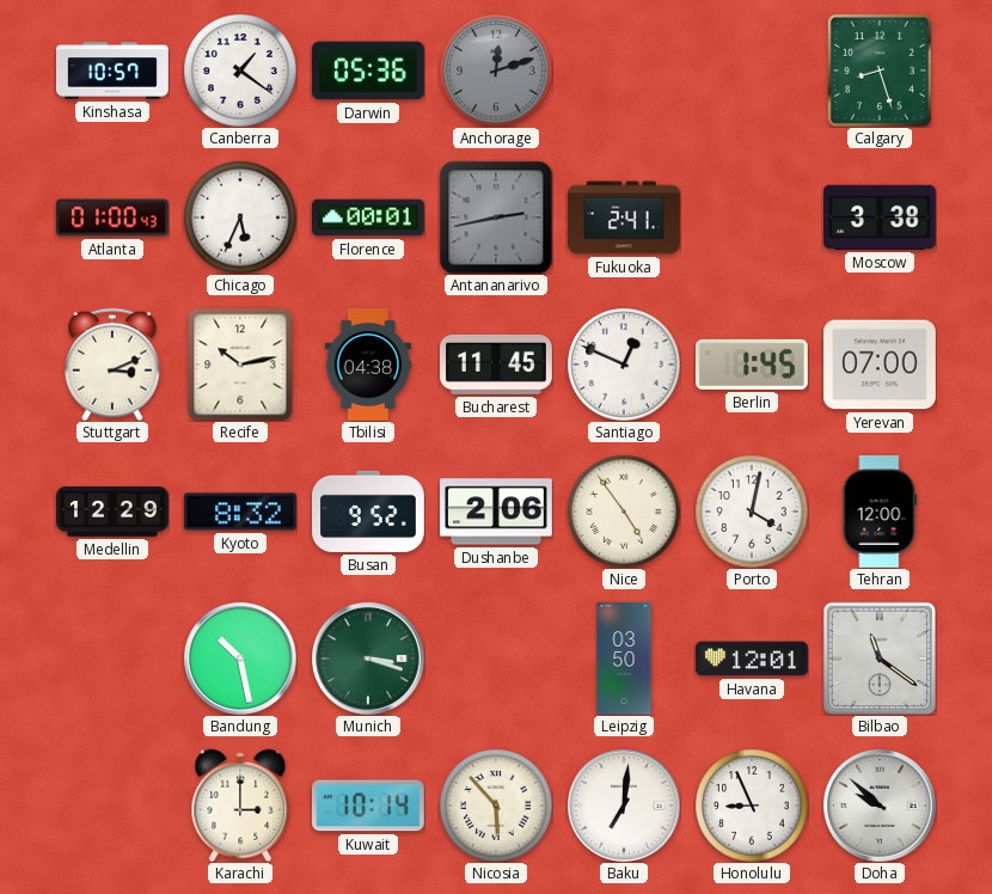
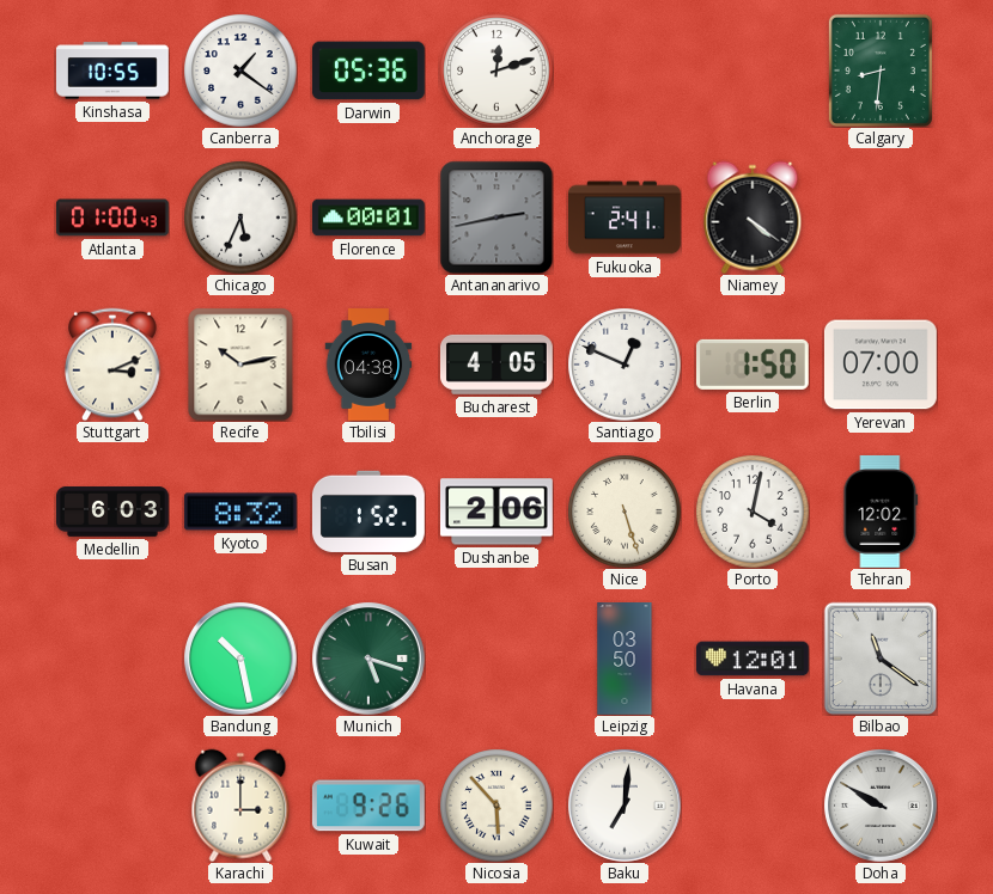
Kinshasa: 10:57 -> 10:55 (112, 71)
Anchorage dial: grey -> white (496, 71)
Calgary: 8:27 -> 8:31 (881, 71)
Niamey: none -> 4:21 (753, 218)
Moscow: 3:38 -> none (880, 218)
Bucharest: 11:45 -> 4:05 (496, 365)
Berlin: 1:45 -> 1:50 (753, 365)
Medellin: 12:29 -> 6:03 (114, 512)
Busan: 9:52 -> 1:52 (368, 512)
Nice: 4:54 -> 5:27 (625, 512)
Tehran: 12:00 -> 12:02 (881, 512)
Munich: 3:18 -> 5:18 (368, 659)
Kuwait: 10:14 -> 9:26 (368, 806)
Honolulu: 8:56 -> none (752, 806)
Doha: 9:52 -> 9:50 (881, 806)
